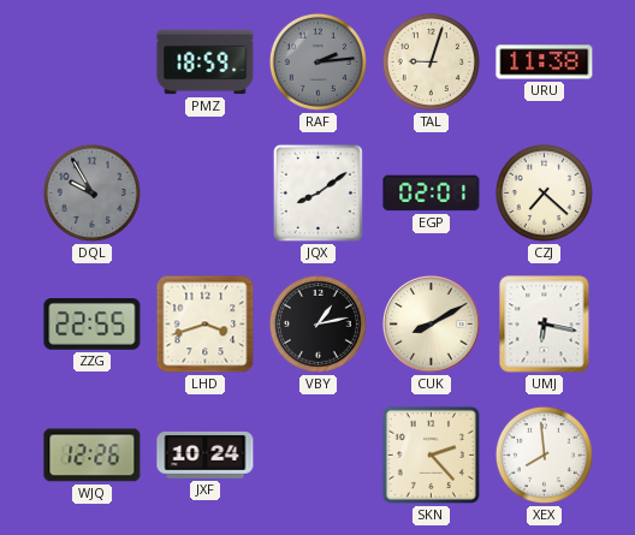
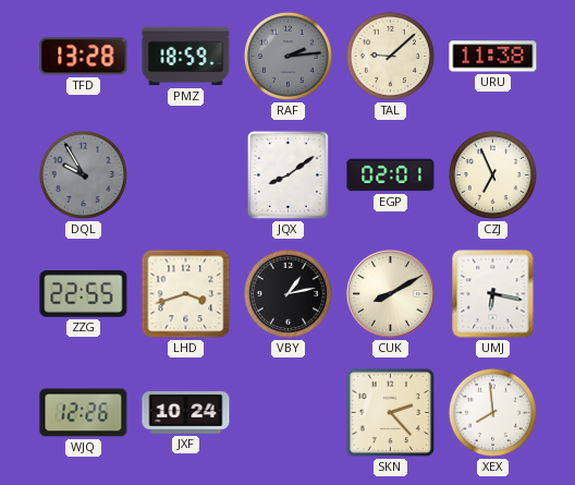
TFD: none -> 13:28 (84, 57)
TAL: 9:03 -> 9:08 (390, 56)
CZJ: 7:22 -> 6:56 (492, 174)
